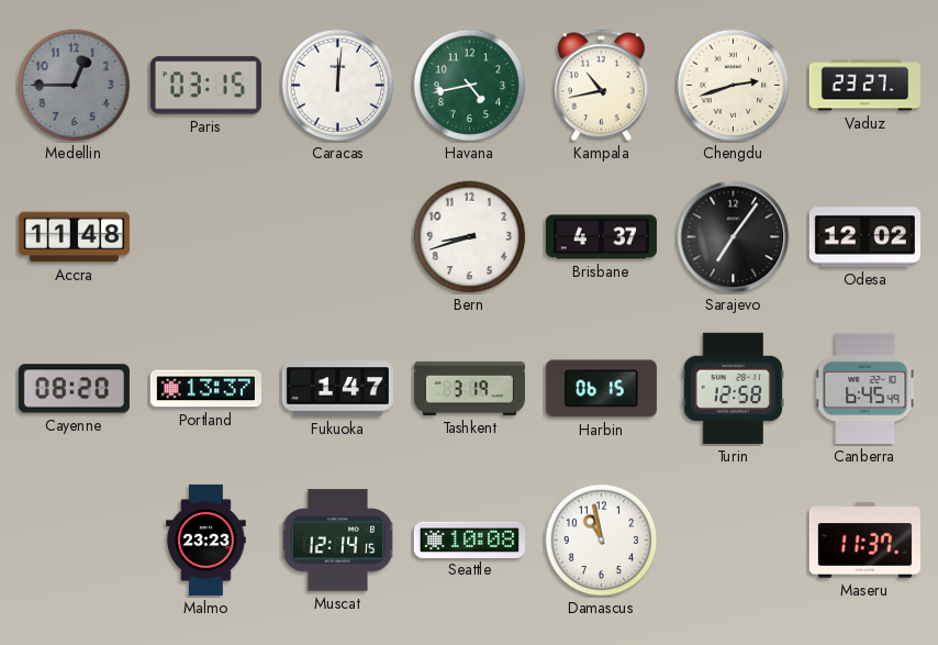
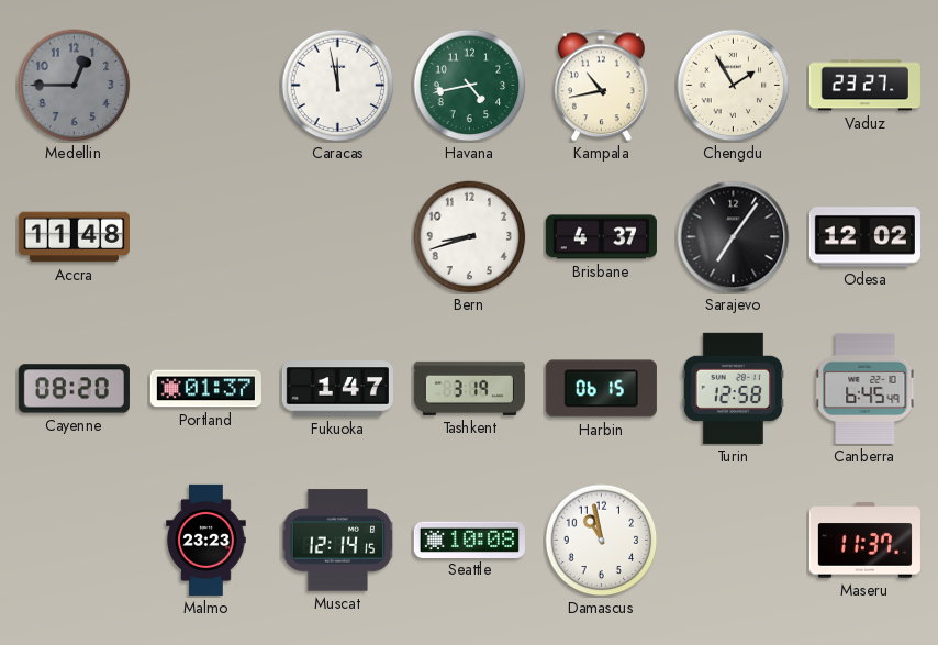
Paris: 03:15 -> none (205, 86)
Caracas: 12:01 -> 11:58 (338, 86)
Chengdu: 2:42 -> 1:55 (734, 86)
Portland: 13:37 -> 01:37 (205, 389)
